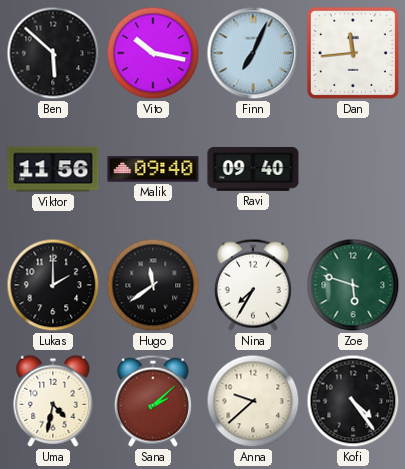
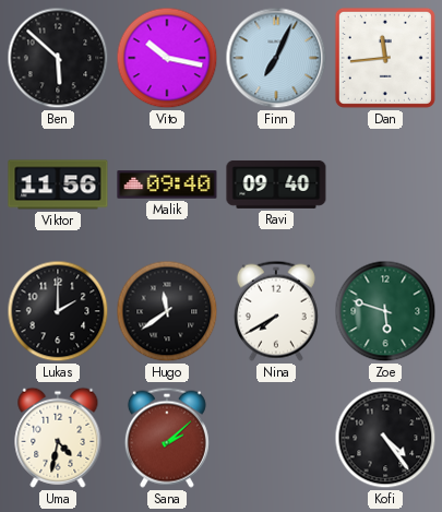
Nina: 7:35 -> 7:40 (276, 311)
Anna: 9:38 -> none (253, 401)
